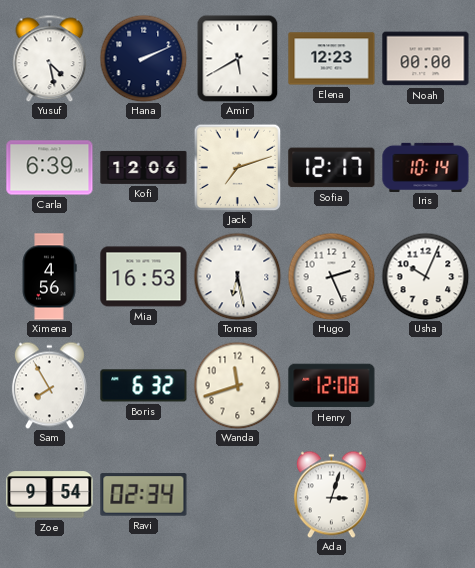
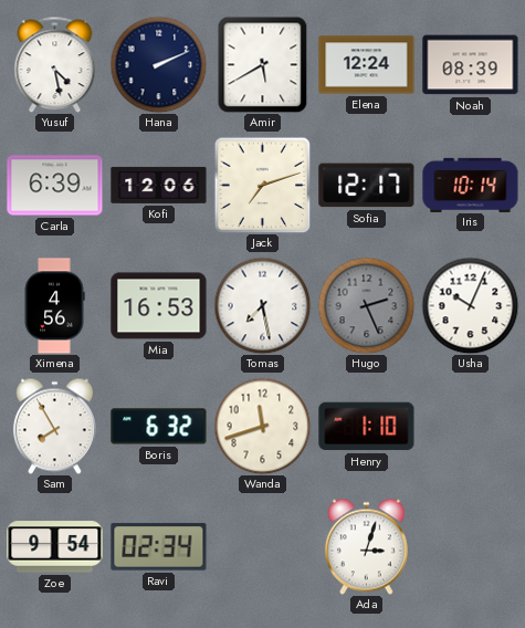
Elena: 12:23 -> 12:24 (367, 65)
Noah: 00:00 -> 08:39 (471, 65)
Tomas: 6:28 -> 7:28 (262, 305)
Hugo dial: white -> grey (366, 305)
Henry: 12:08 -> 1:10 (367, 427)
